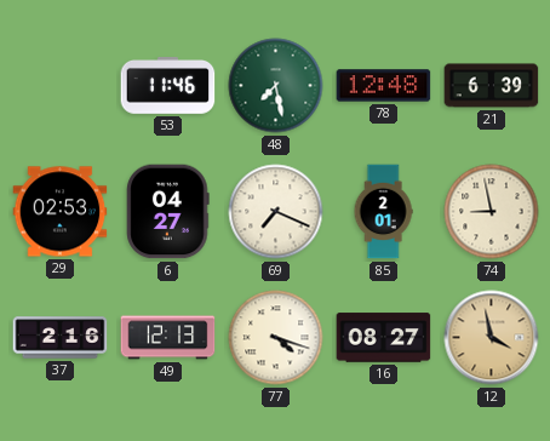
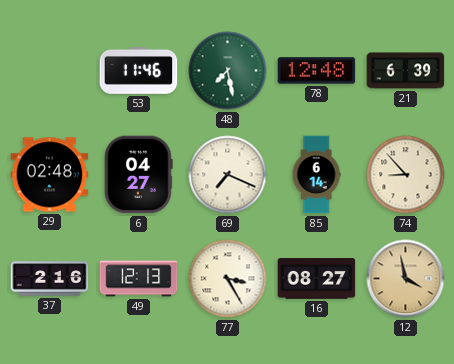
29: 02:53 -> 02:48 (50, 175)
85: 2:01 -> 6:14 (316, 175)
74: 8:58 -> 8:53 (406, 175)
77: 4:18 -> 3:25 (228, 279)
